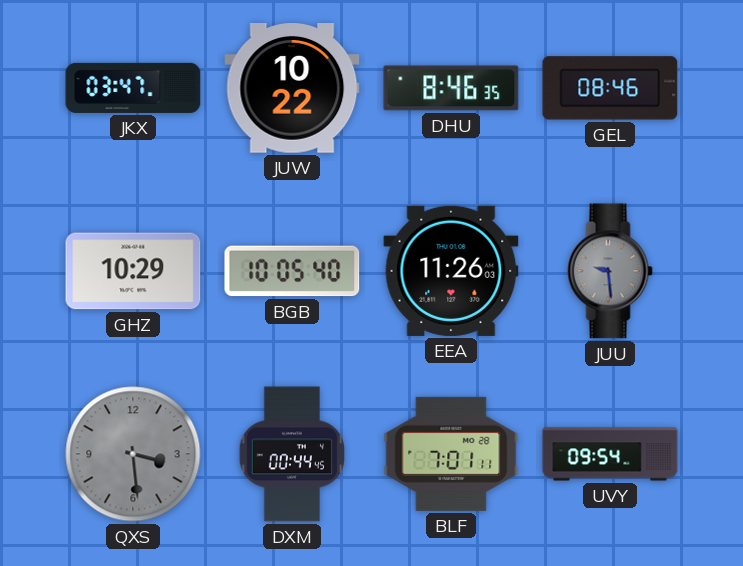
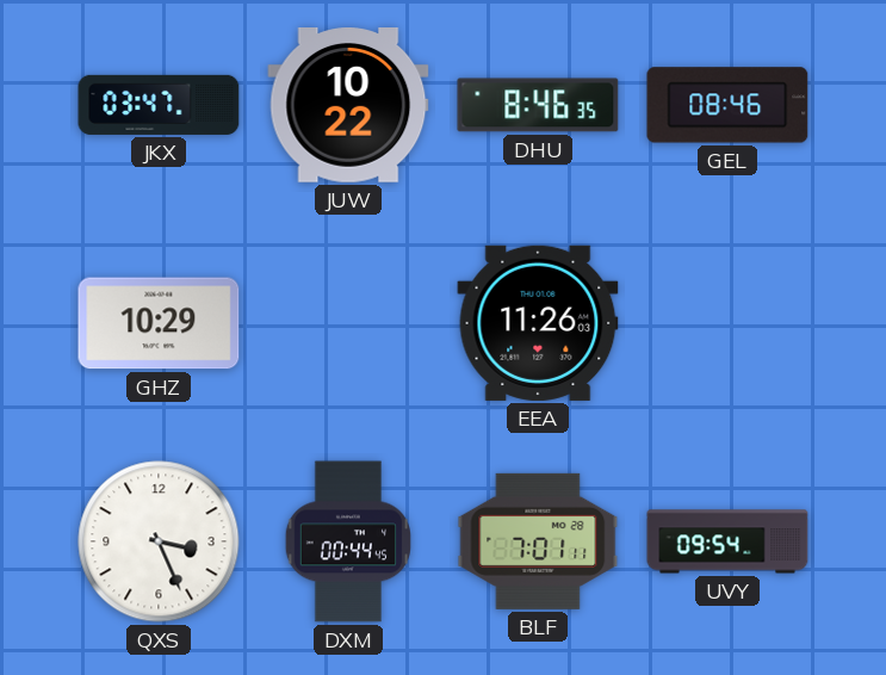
BGB: 10:05 -> none (292, 271)
JUU: 9:29 -> none (610, 271)
QXS: 3:29 -> 3:26 (159, 541)
QXS dial: grey -> white (159, 541)
